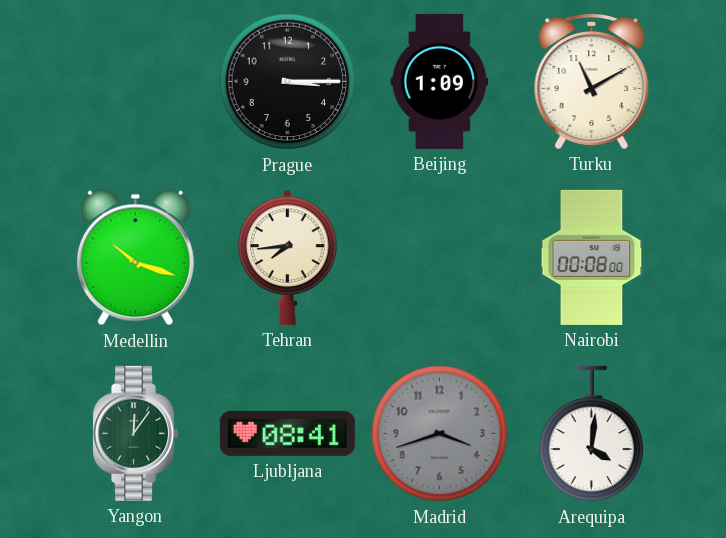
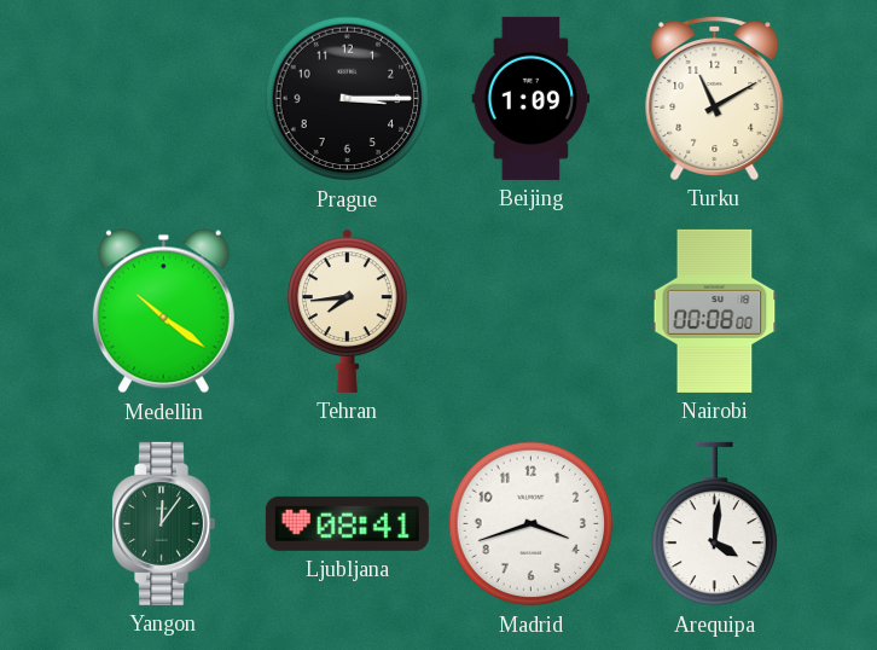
Medellin: 10:18 -> 10:21 (163, 312)
Madrid dial: grey -> white (532, 524)
